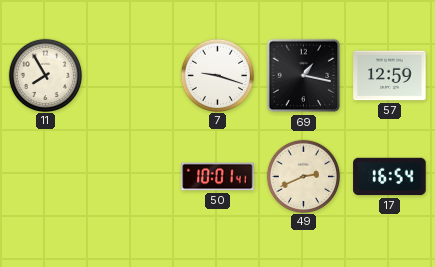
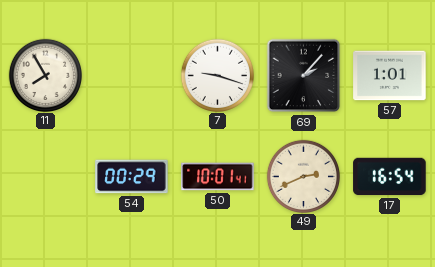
69: 1:17 -> 2:07 (304, 76)
57: 12:59 -> 1:01 (390, 76)
54: none -> 00:29 (132, 177)
